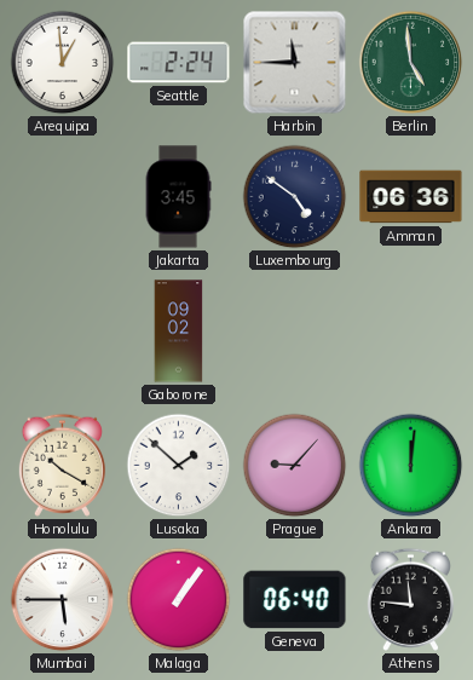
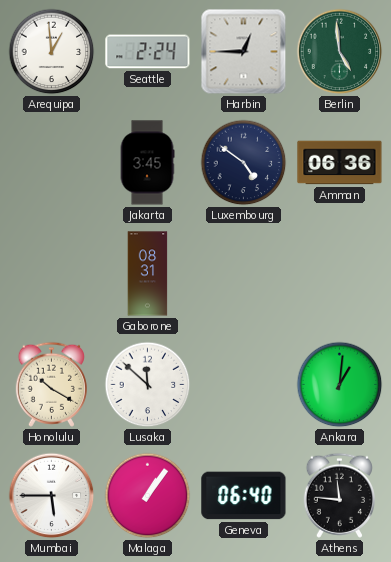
Harbin: 11:45 -> 12:45 (244, 52)
Gaborone: 09:02 -> 08:31 (148, 274)
Lusaka: 1:52 -> 11:52 (148, 385)
Prague: 9:07 -> none (295, 466)
Ankara: 12:01 -> 1:01 (340, 385)
